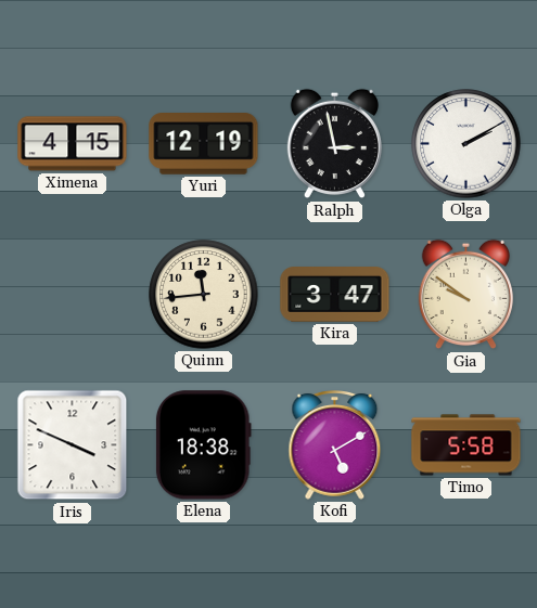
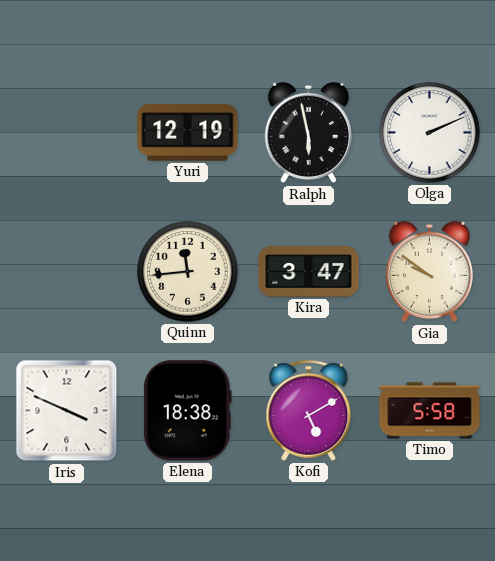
Ximena: 4:15 -> none (73, 144)
Ralph: 2:58 -> 5:58 (308, 133)
Olga: 2:10 -> 2:11 (430, 133)
